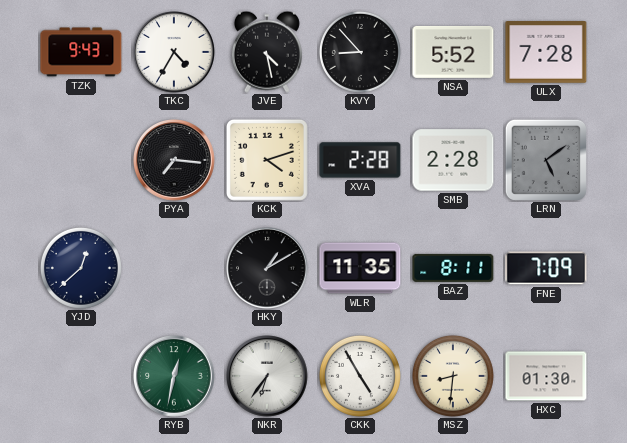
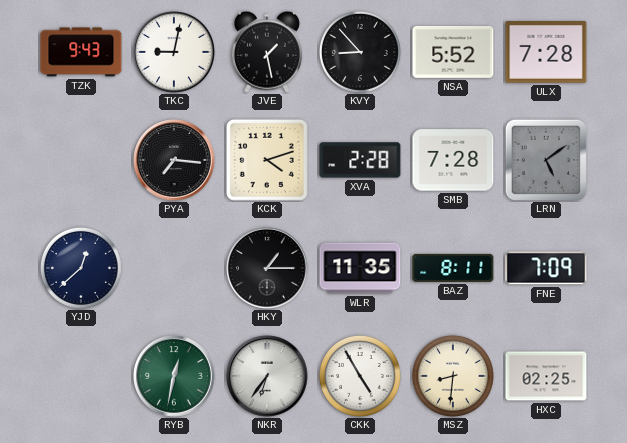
TKC: 4:35 -> 9:02 (174, 52)
JVE: 4:28 -> 1:28 (267, 52)
SMB: 2:28 -> 7:28 (453, 160)
HKY: 1:10 -> 1:15 (267, 268)
HXC: 01:30 -> 02:25 (546, 376)
